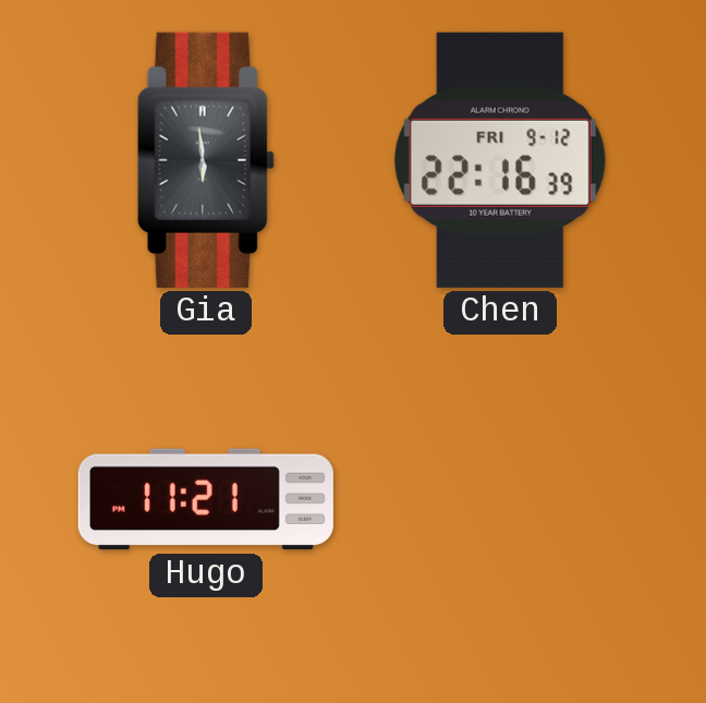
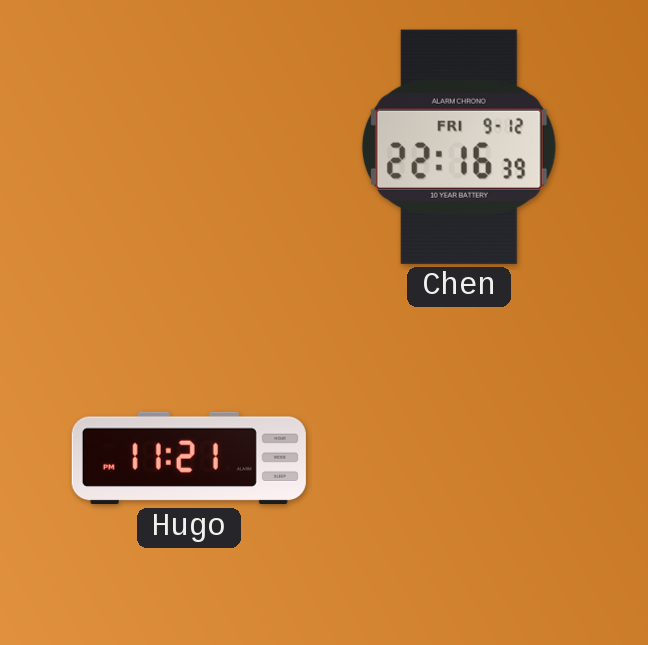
Gia: 5:59 -> none (206, 160)
